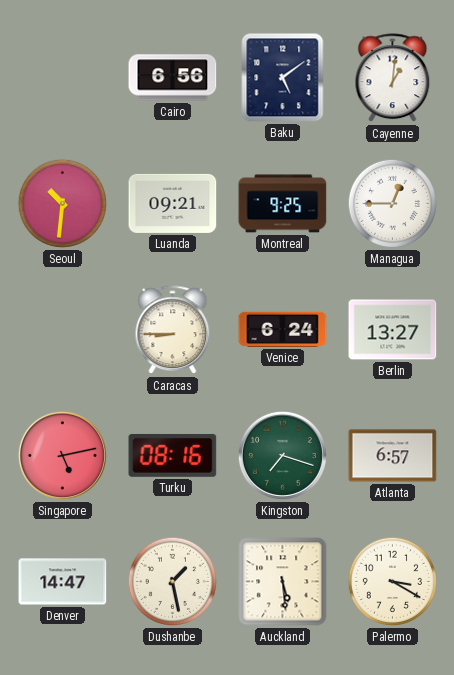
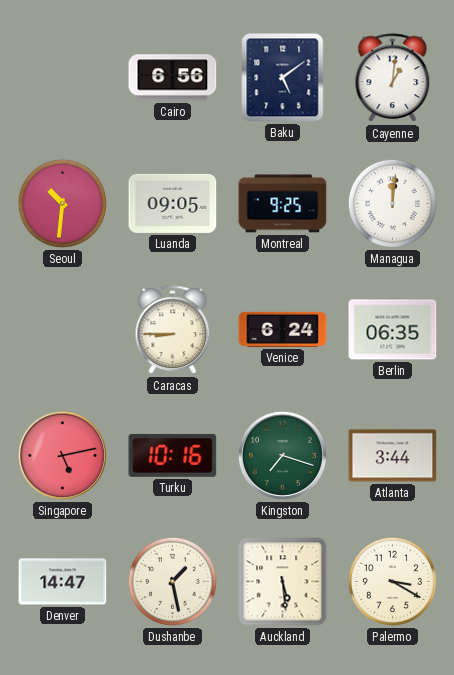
Luanda: 09:21 -> 09:05 (173, 203)
Managua: 12:45 -> 12:01 (392, 203)
Berlin: 13:27 -> 06:35 (393, 330)
Turku: 08:16 -> 10:16 (173, 455)
Atlanta: 6:57 -> 3:44 (393, 456)
